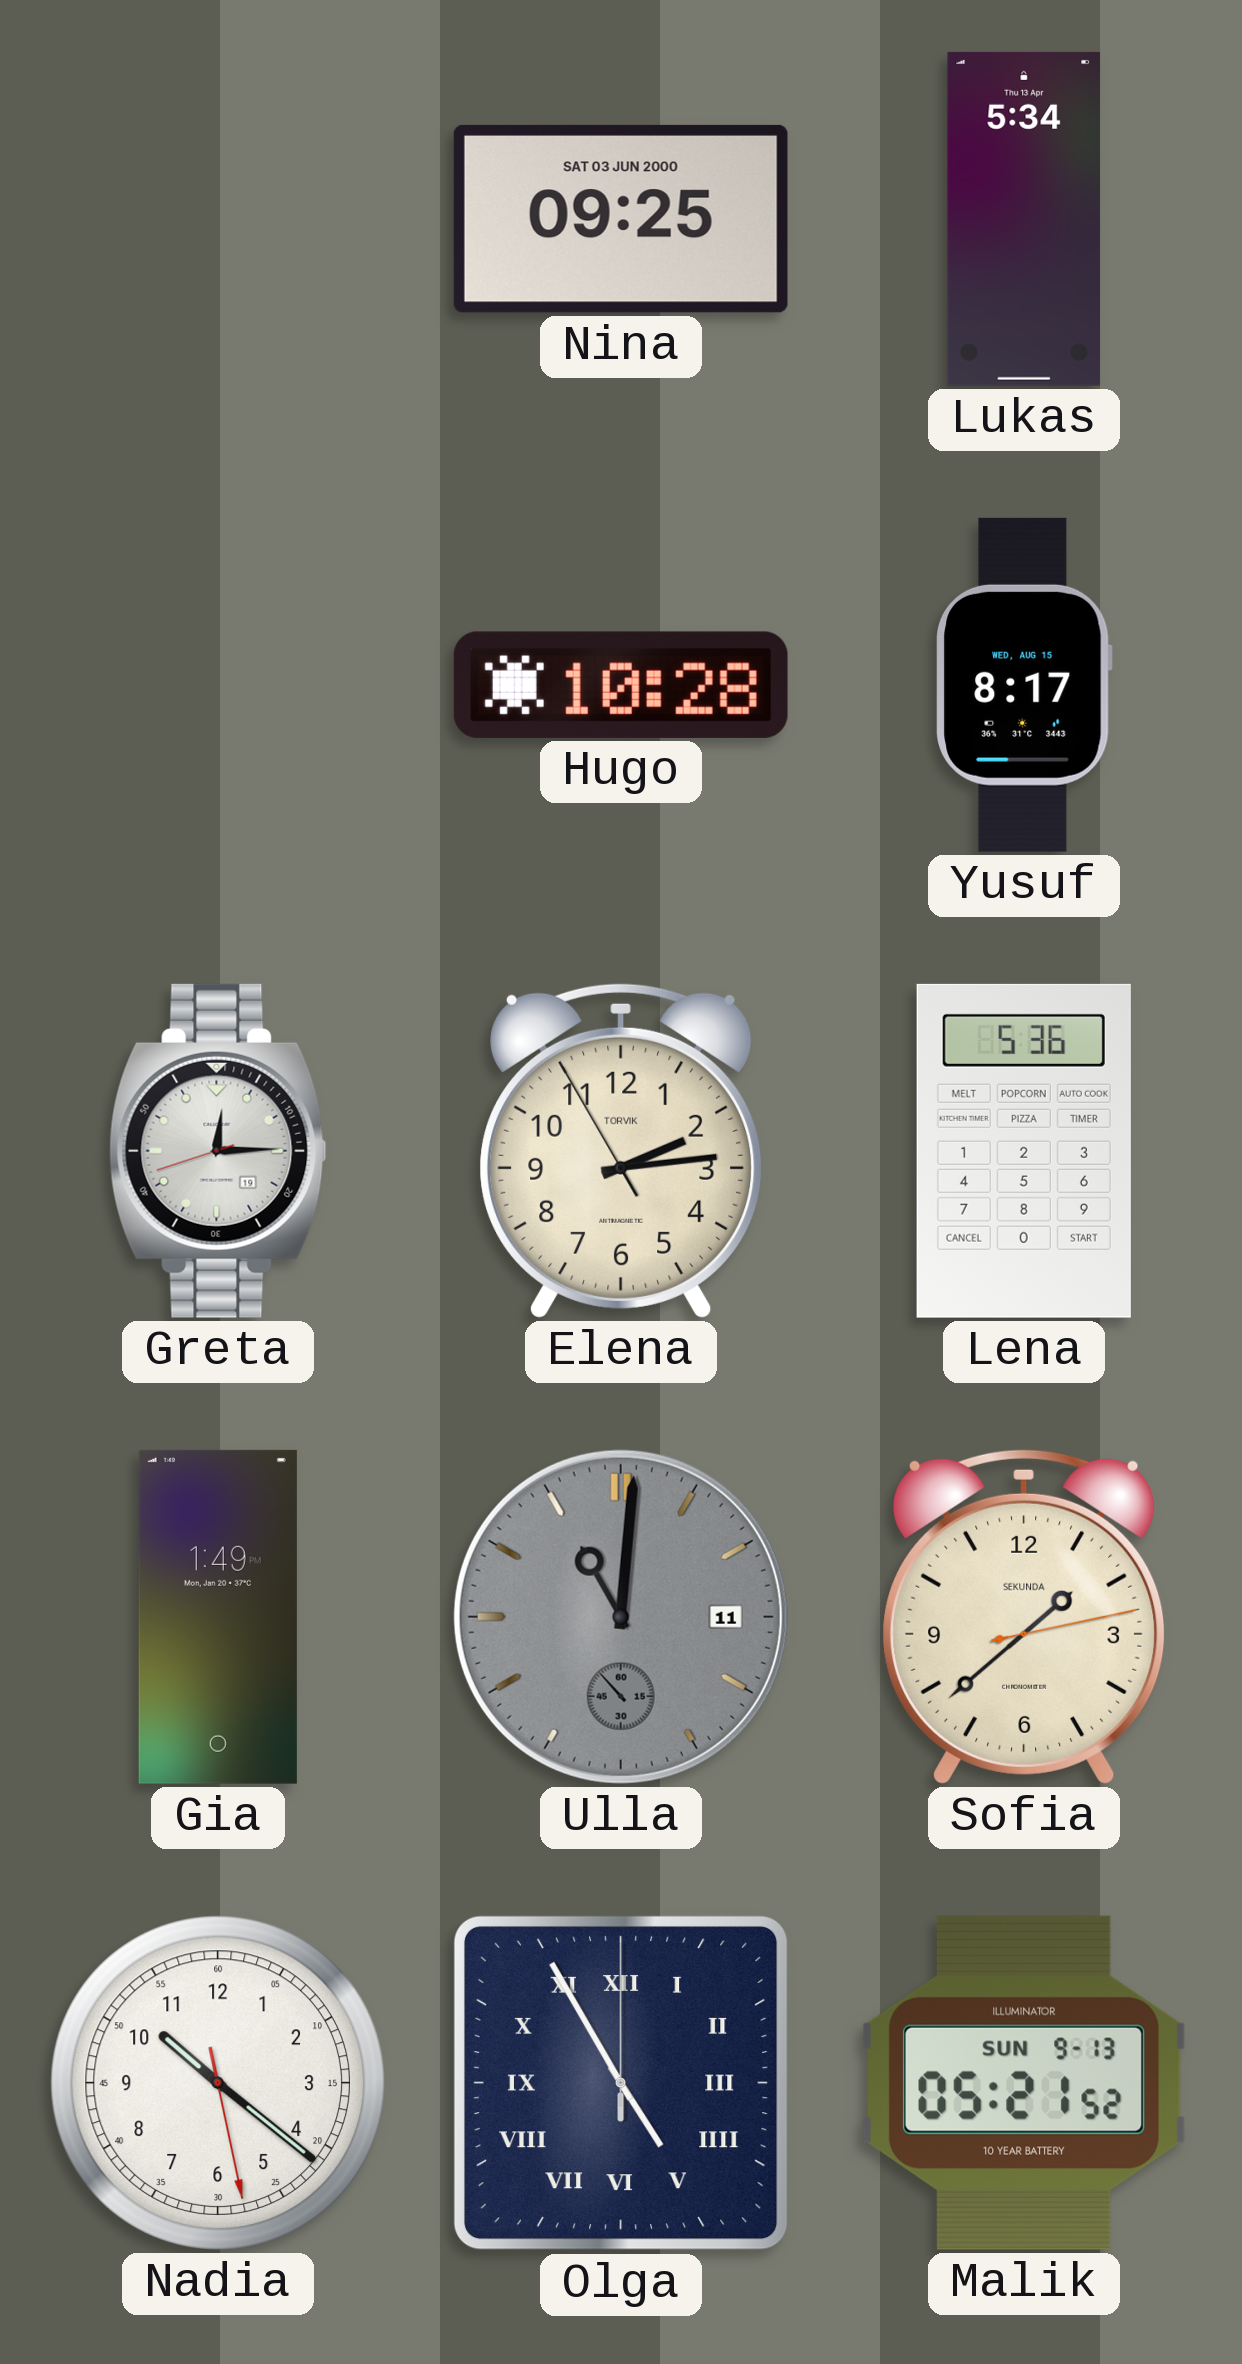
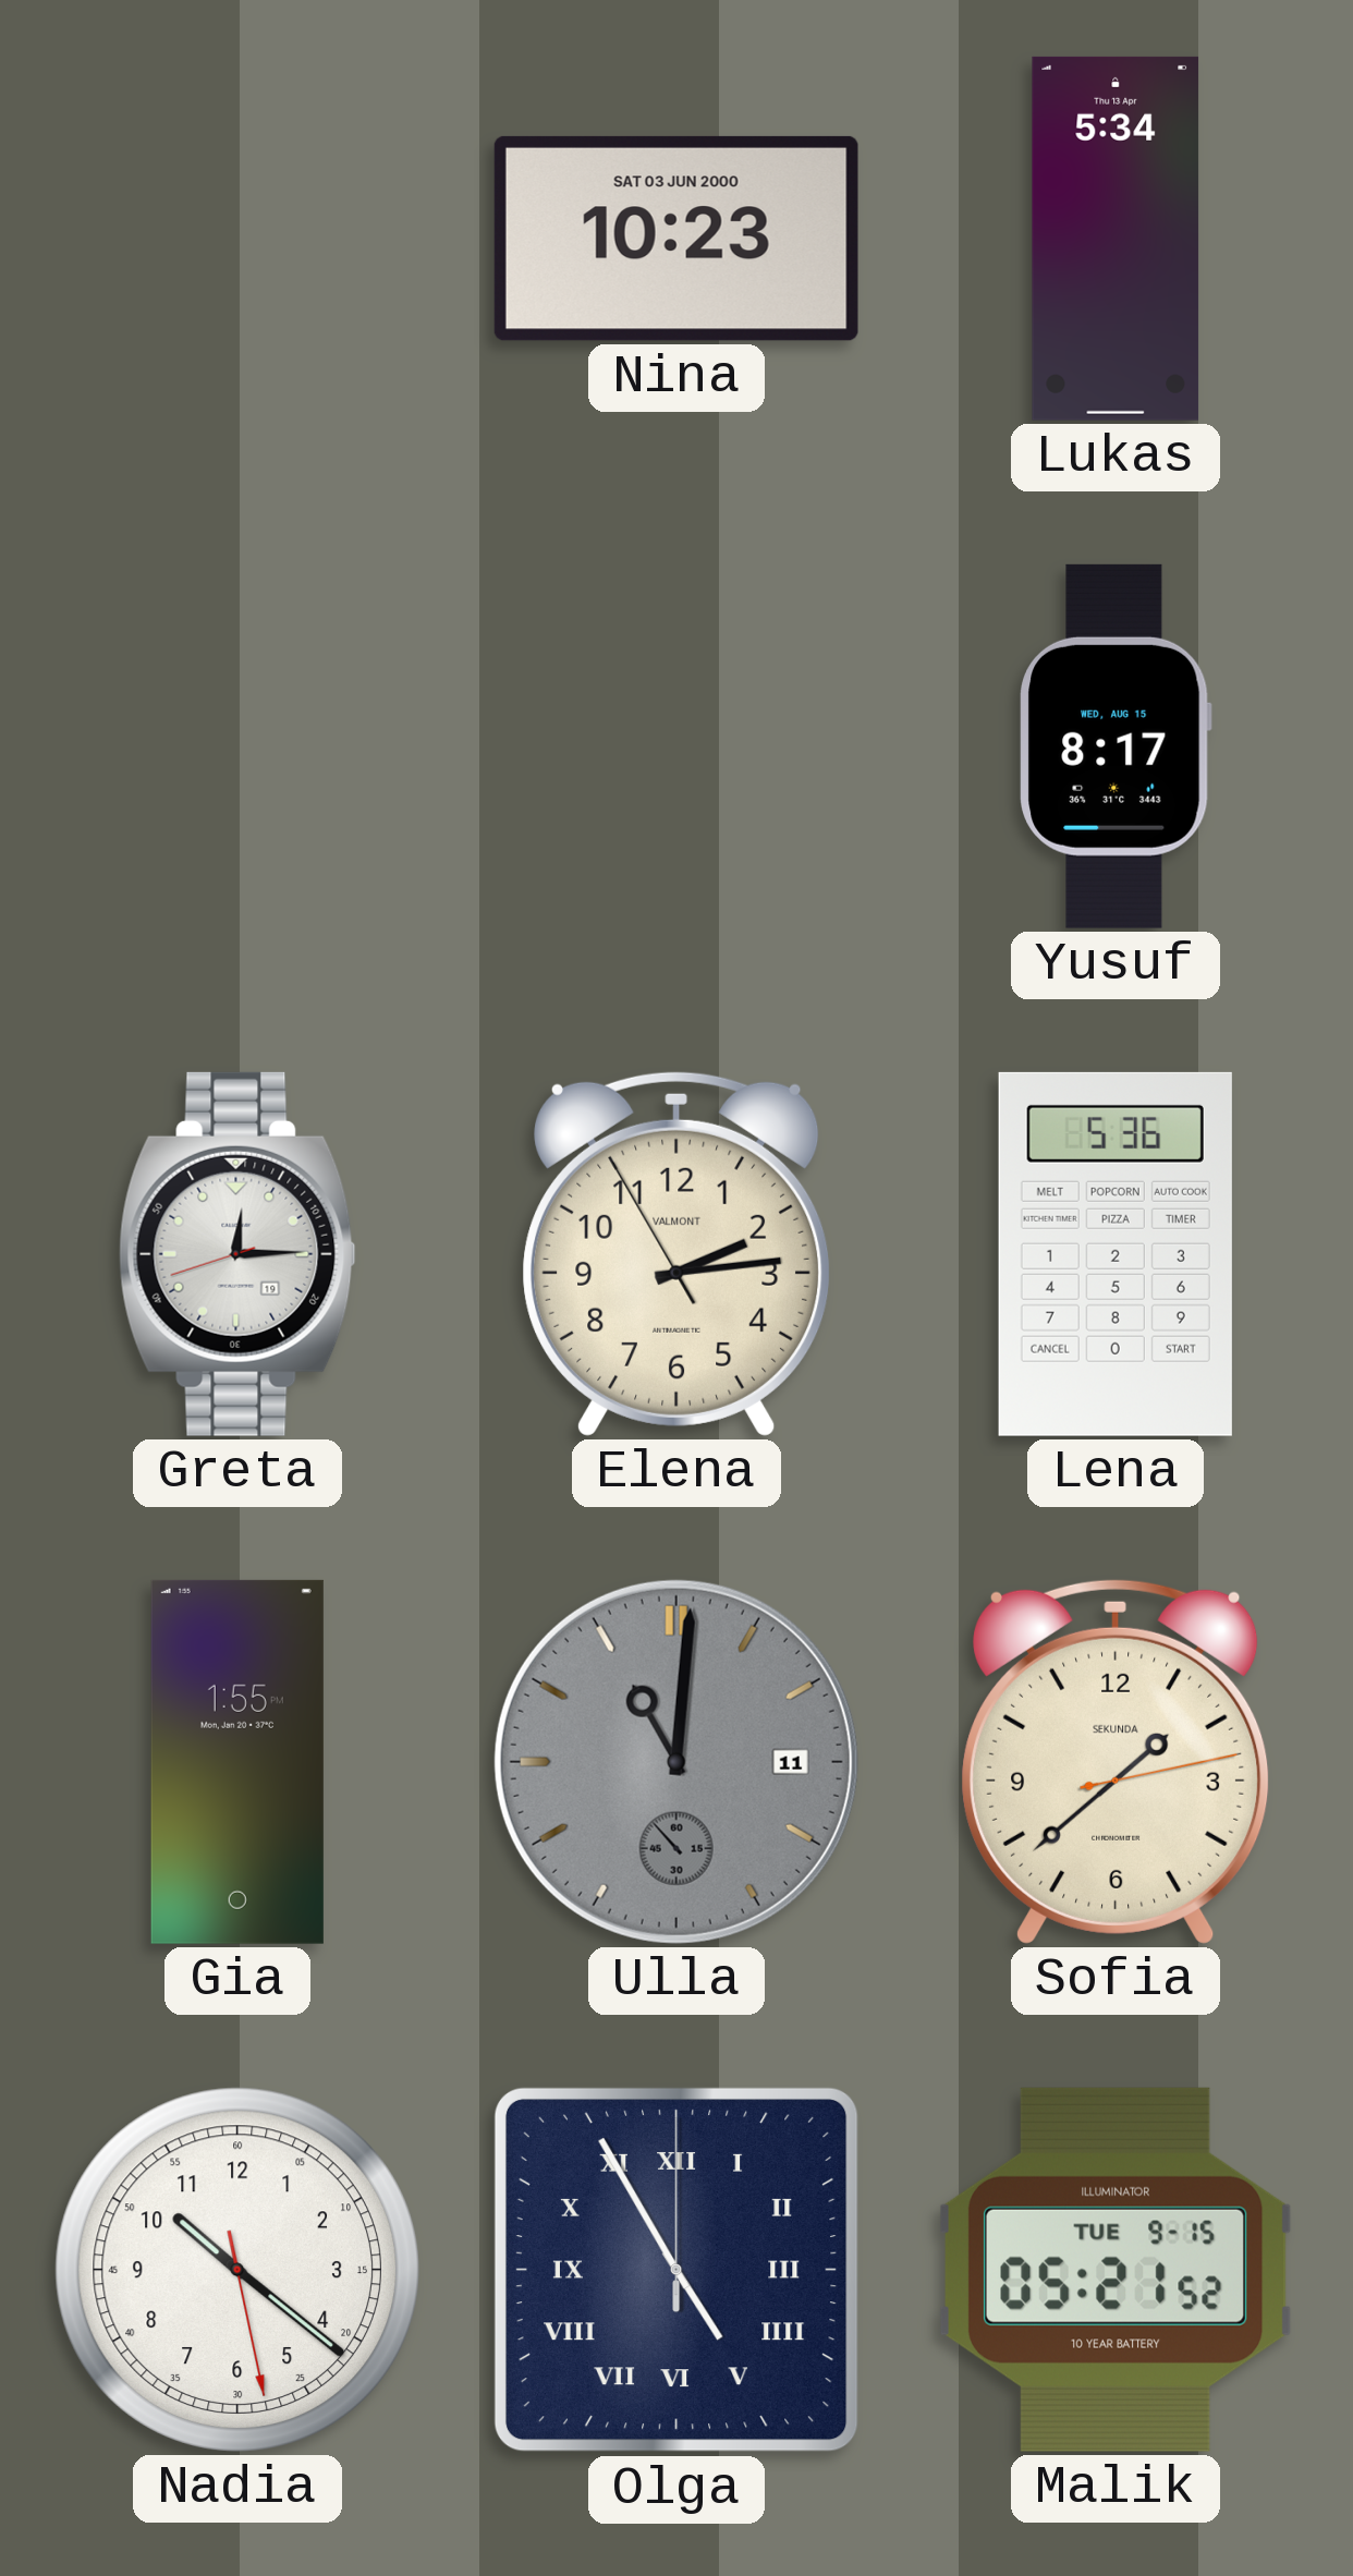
Nina: 09:25 -> 10:23 (676, 239)
Hugo: 10:28 -> none (621, 685)
Elena brand: TORVIK -> VALMONT (676, 1253)
Gia: 1:49 -> 1:55 (237, 1762)
Malik date: SUN 9-13 -> TUE 9-15 (1116, 2270)
